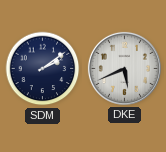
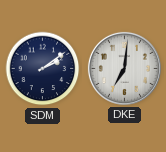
DKE: 5:41 -> 7:01 (124, 68)
